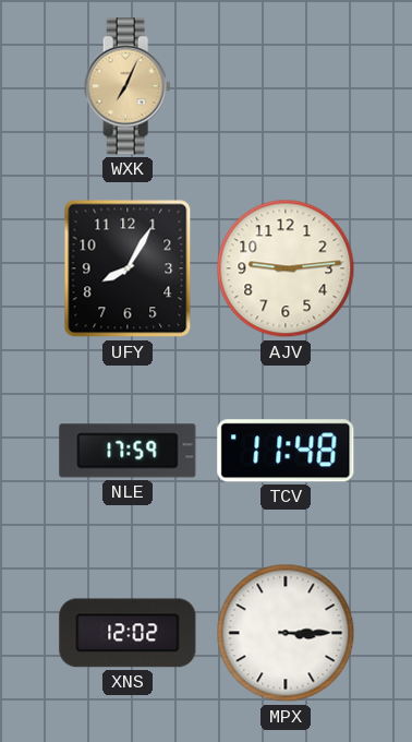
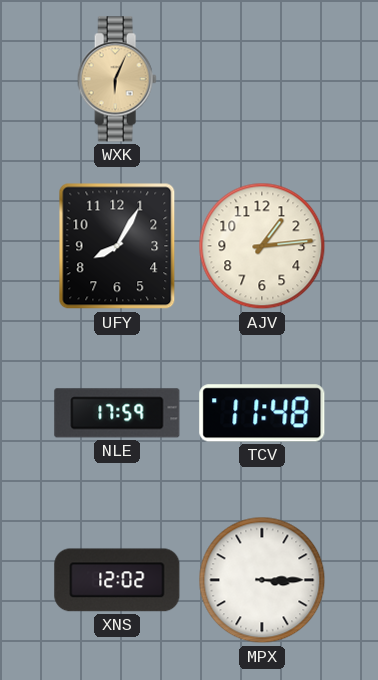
WXK: 7:04 -> 6:04 (117, 79)
AJV: 9:14 -> 1:14 (262, 246)
